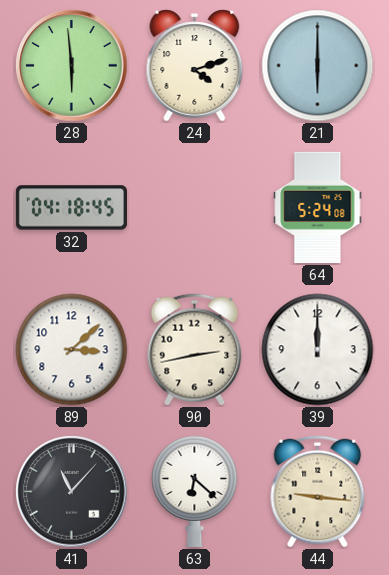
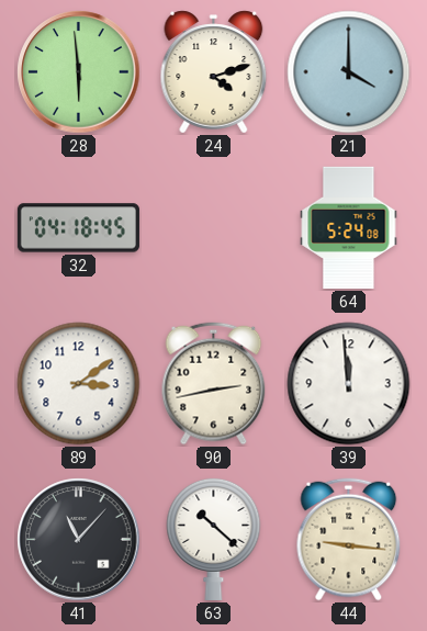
21: 6:00 -> 4:00 (349, 72)
89: 3:08 -> 3:09 (79, 384)
39: 12:00 -> 11:59 (349, 384)
63: 6:22 -> 10:22 (214, 539)
